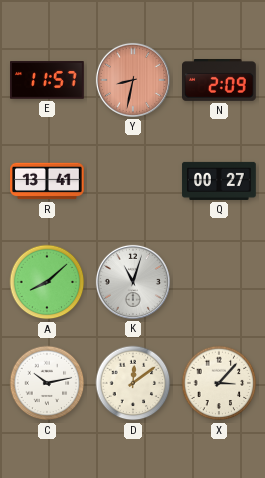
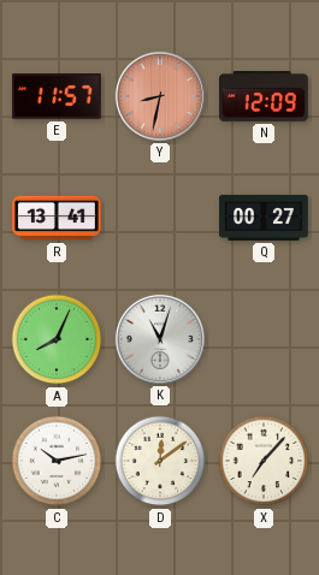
N: 2:09 -> 12:09 (264, 97)
A: 8:08 -> 8:04 (57, 339)
X: 3:07 -> 7:07 (264, 461)
